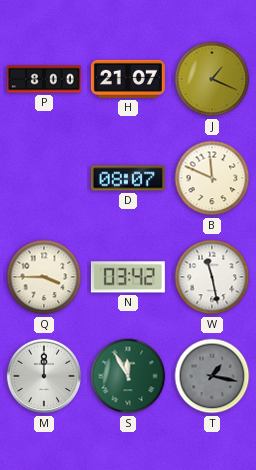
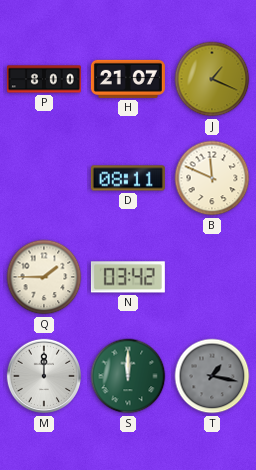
D: 08:07 -> 08:11 (128, 178)
Q: 3:45 -> 1:45 (44, 277)
W: 11:28 -> none (212, 277)
S: 11:55 -> 12:00 (128, 376)
